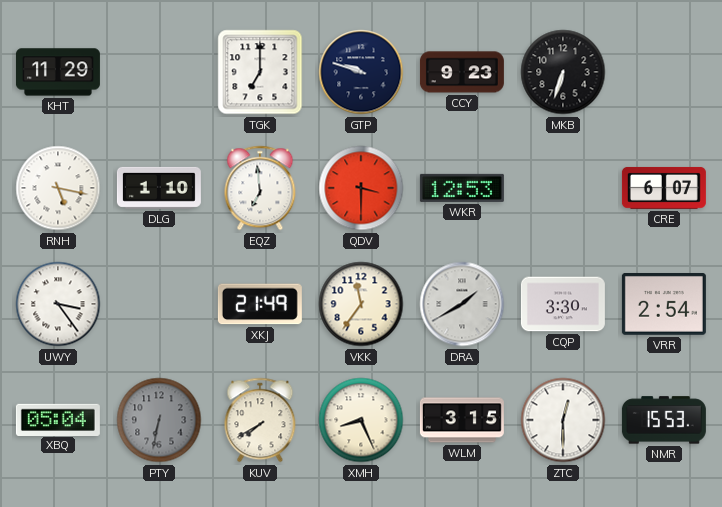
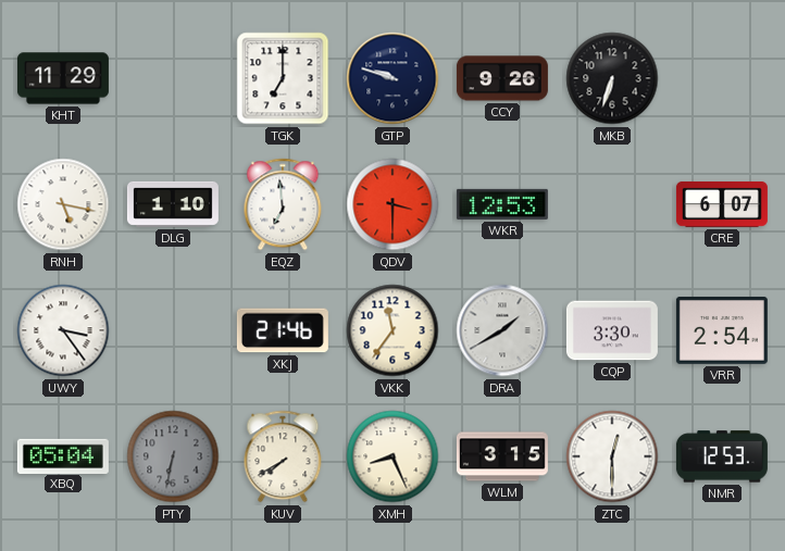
CCY: 9:23 -> 9:26 (502, 78)
XKJ: 21:49 -> 21:46 (283, 330)
NMR: 15:53 -> 12:53 (722, 456)
